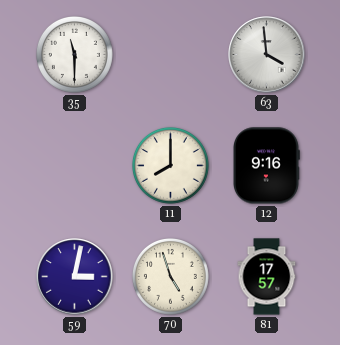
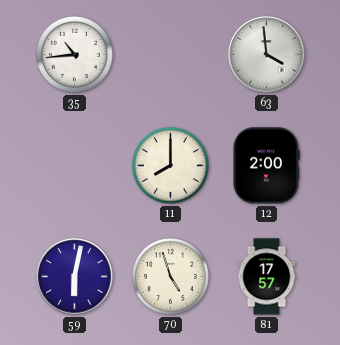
35: 11:30 -> 10:44 (74, 54)
12: 9:16 -> 2:00 (267, 166)
59: 3:02 -> 6:02 (75, 277)
